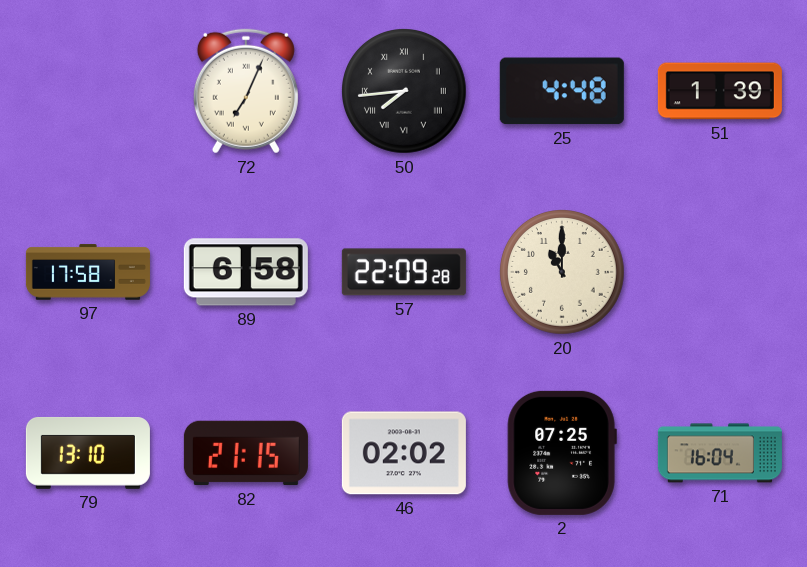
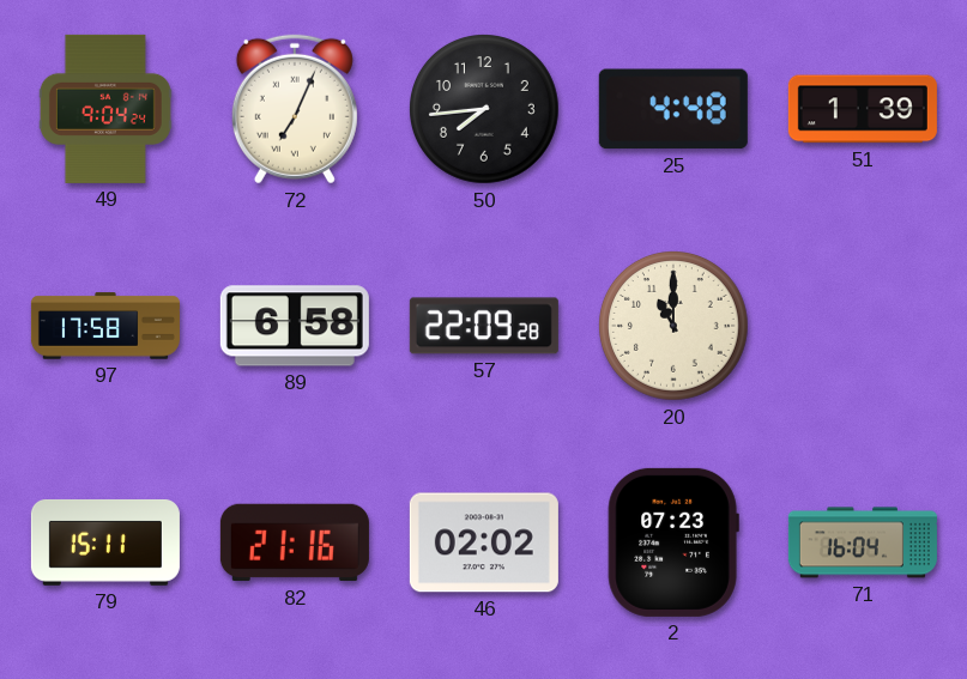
49: none -> 9:04 (105, 109)
50 numerals: Roman -> Arabic (485, 110)
79: 13:10 -> 15:11 (105, 542)
82: 21:15 -> 21:16 (295, 542)
2: 07:25 -> 07:23 (673, 542)
